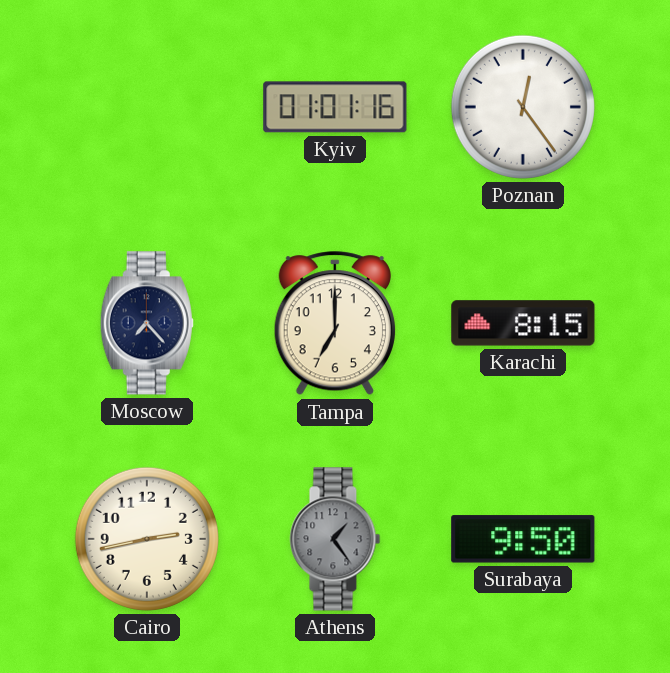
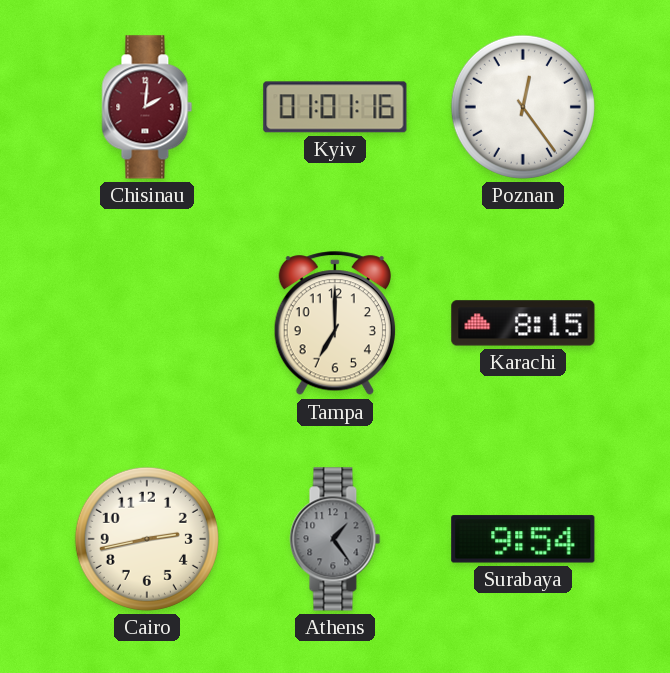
Chisinau: none -> 2:01 (147, 107)
Moscow: 7:23 -> none (147, 323)
Surabaya: 9:50 -> 9:54 (523, 539)
